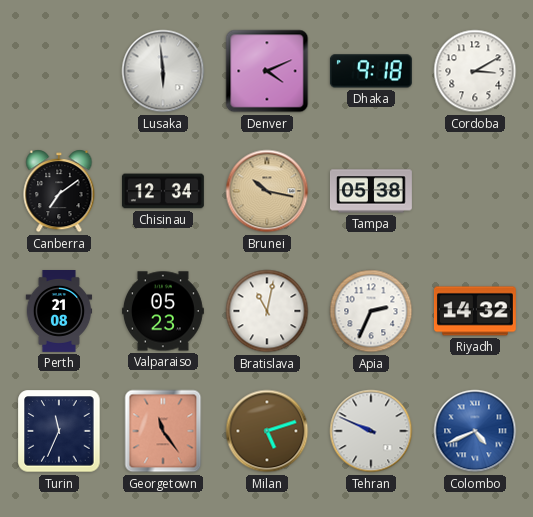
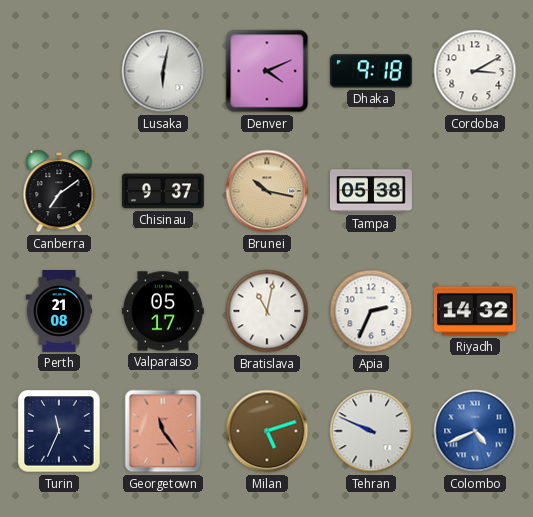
Lusaka: 5:59 -> 6:02 (163, 71)
Chisinau: 12:34 -> 9:37 (163, 191)
Valparaiso: 05:23 -> 05:17 (163, 311)
